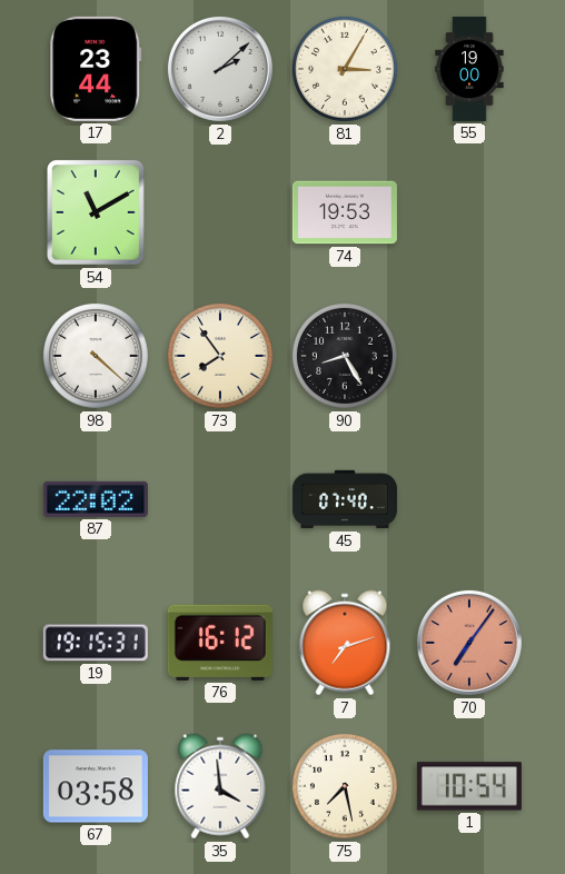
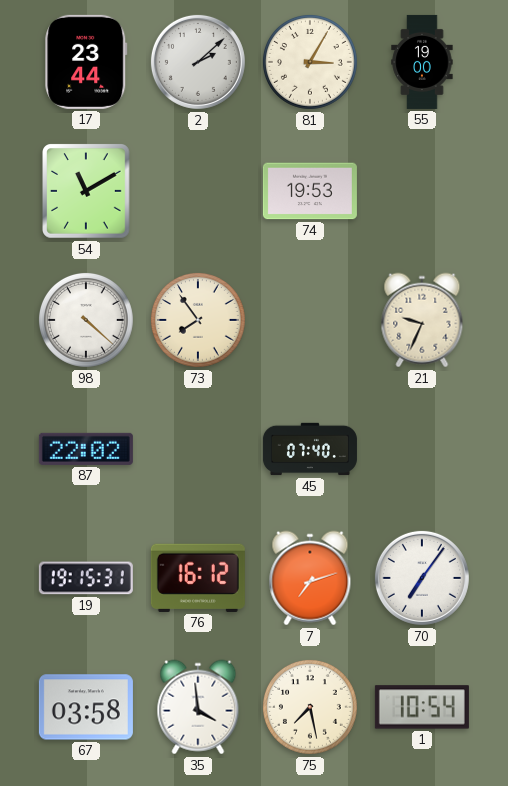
90: 8:25 -> none (345, 356)
21: none -> 9:34 (422, 320)
70 dial: salmon -> white (422, 578)
